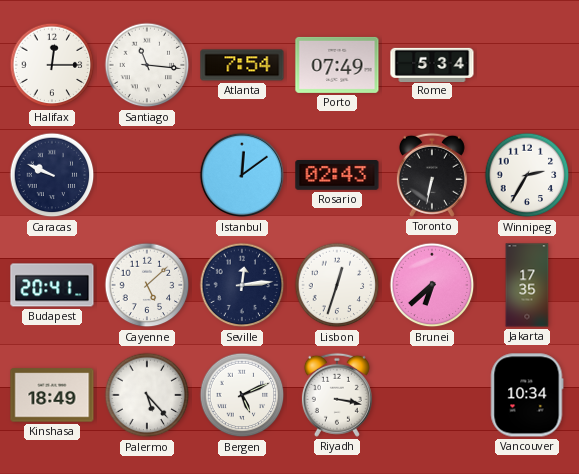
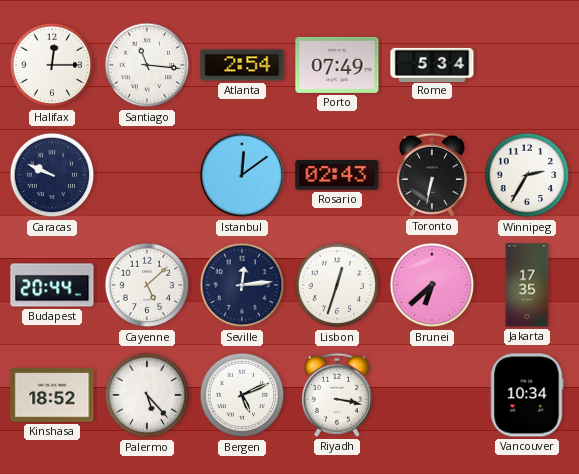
Atlanta: 7:54 -> 2:54 (242, 65)
Budapest: 20:41 -> 20:44 (52, 285)
Kinshasa: 18:49 -> 18:52 (52, 395)
